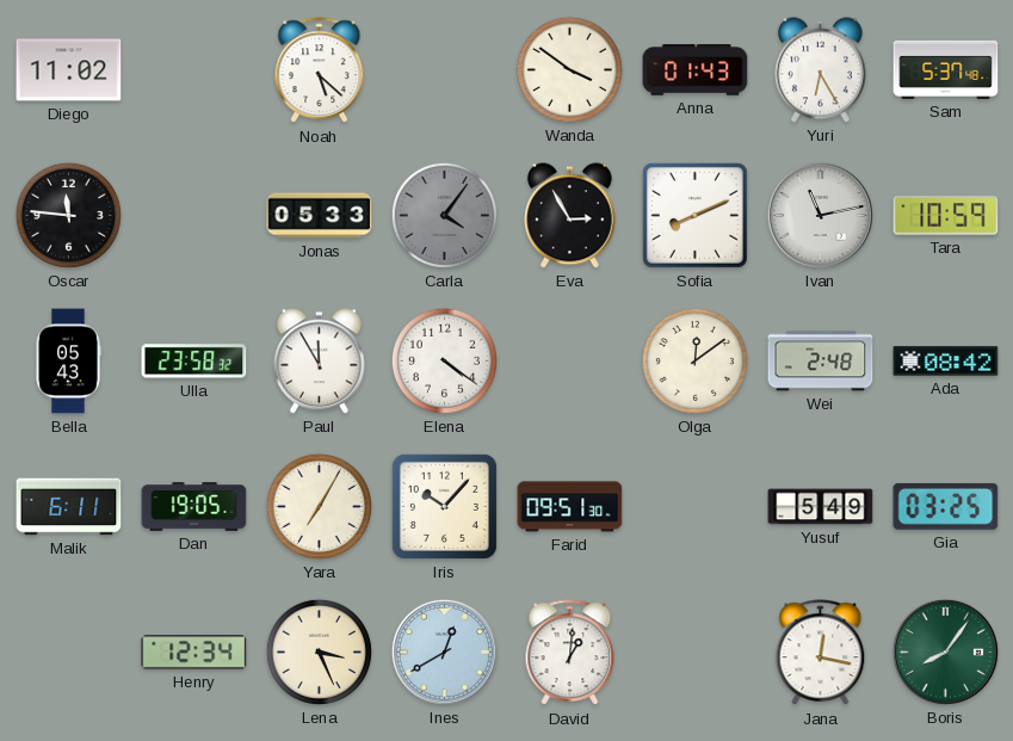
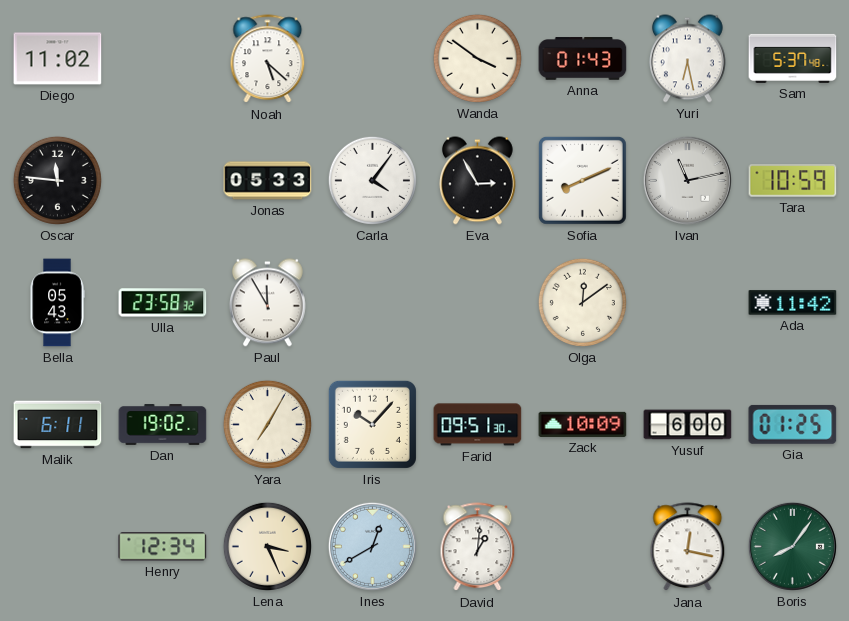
Yuri: 6:25 -> 6:28 (687, 59)
Carla dial: grey -> white (372, 180)
Elena: 4:21 -> none (444, 360)
Wei: 2:48 -> none (821, 362)
Ada: 08:42 -> 11:42 (793, 303)
Dan: 19:05 -> 19:02 (163, 425)
Zack: none -> 10:09 (583, 424)
Yusuf: 5:49 -> 6:00 (688, 425)
Gia: 03:25 -> 01:25 (793, 424)
